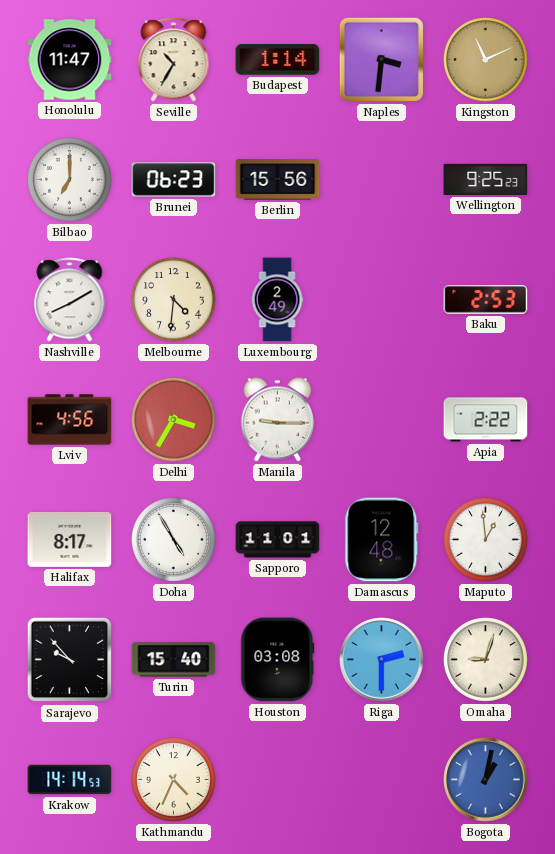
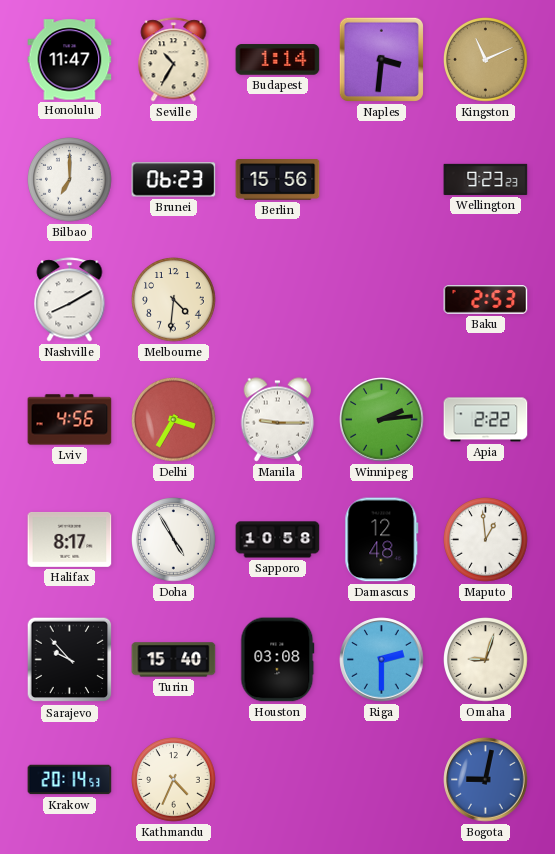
Wellington: 9:25 -> 9:23 (486, 179)
Luxembourg: 2:49 -> none (277, 300)
Winnipeg: none -> 2:14 (382, 420)
Sapporo: 11:01 -> 10:58 (278, 540)
Krakow: 14:14 -> 20:14 (70, 780)
Bogota: 1:02 -> 9:02 (486, 780)
